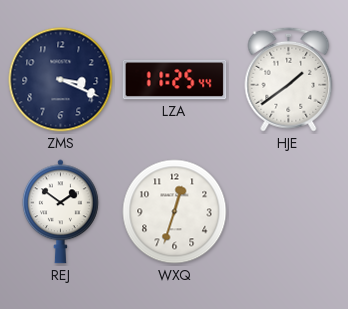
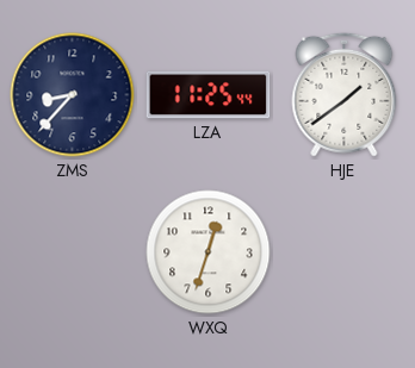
ZMS: 3:19 -> 8:37 (73, 95)
REJ: 1:51 -> none (61, 212)
